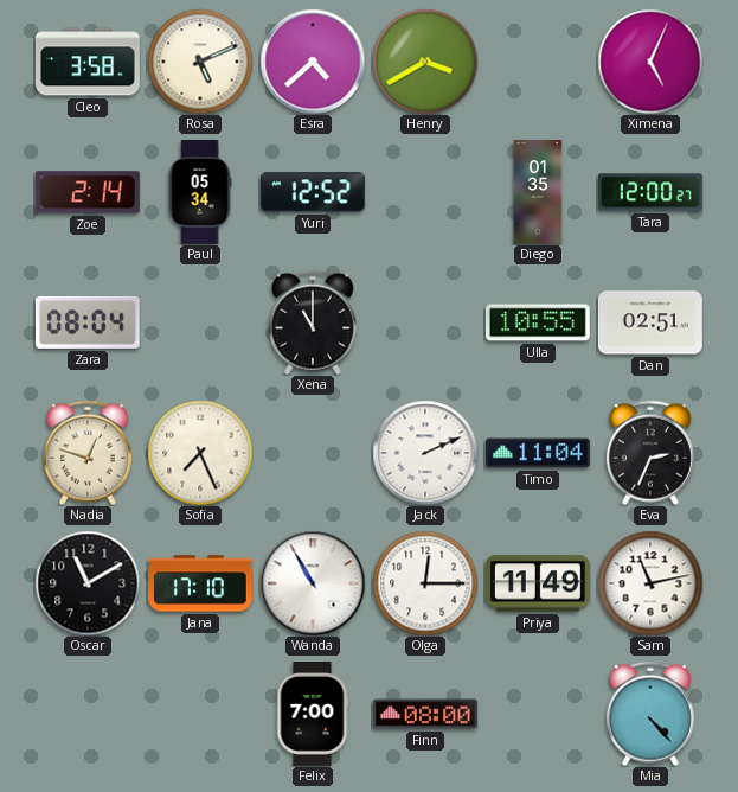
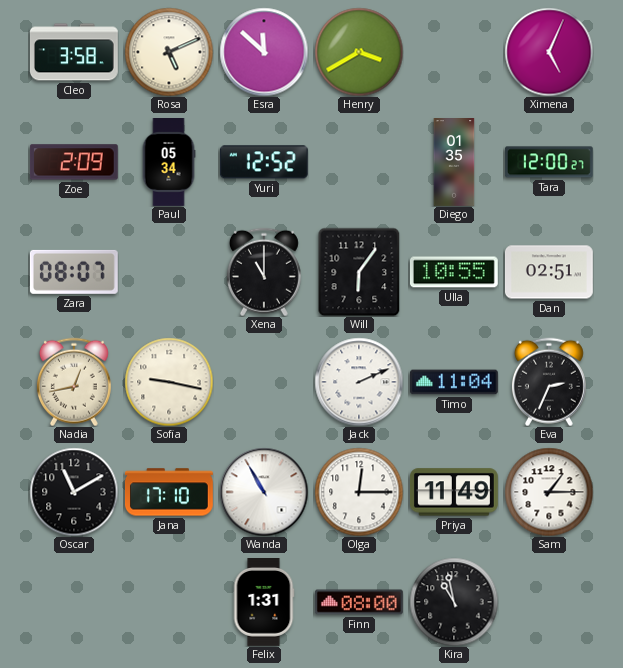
Esra: 4:38 -> 11:52 (264, 52)
Zoe: 2:14 -> 2:09 (74, 162)
Zara: 08:04 -> 08:07 (74, 272)
Will: none -> 6:06 (359, 272)
Nadia: 12:48 -> 12:43 (74, 382)
Sofia: 7:26 -> 9:17 (169, 382)
Sam: 11:13 -> 1:15 (549, 492)
Felix: 7:00 -> 1:31 (264, 603)
Kira: none -> 10:58 (454, 602)
Mia: 4:23 -> none (650, 714)
